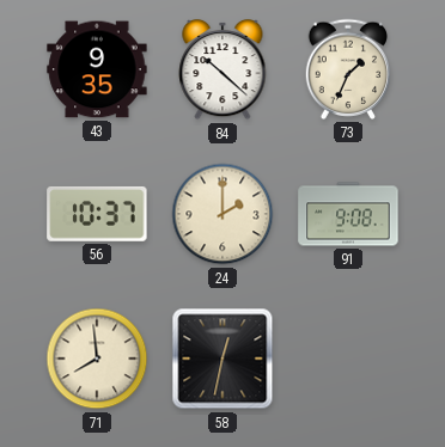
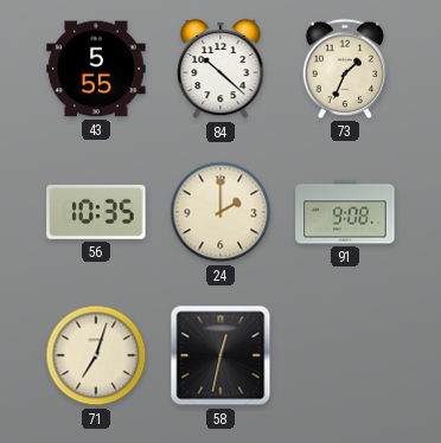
43: 9:35 -> 5:55 (96, 69)
56: 10:37 -> 10:35 (96, 212)
71: 7:59 -> 7:03 (96, 355)
